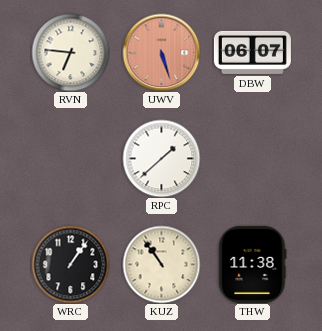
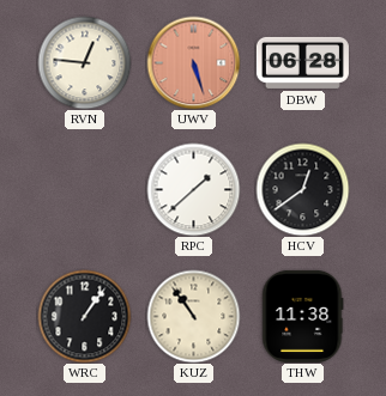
RVN: 6:46 -> 12:46 (84, 62)
DBW: 06:07 -> 06:28 (302, 62)
HCV: none -> 12:39 (302, 189)
